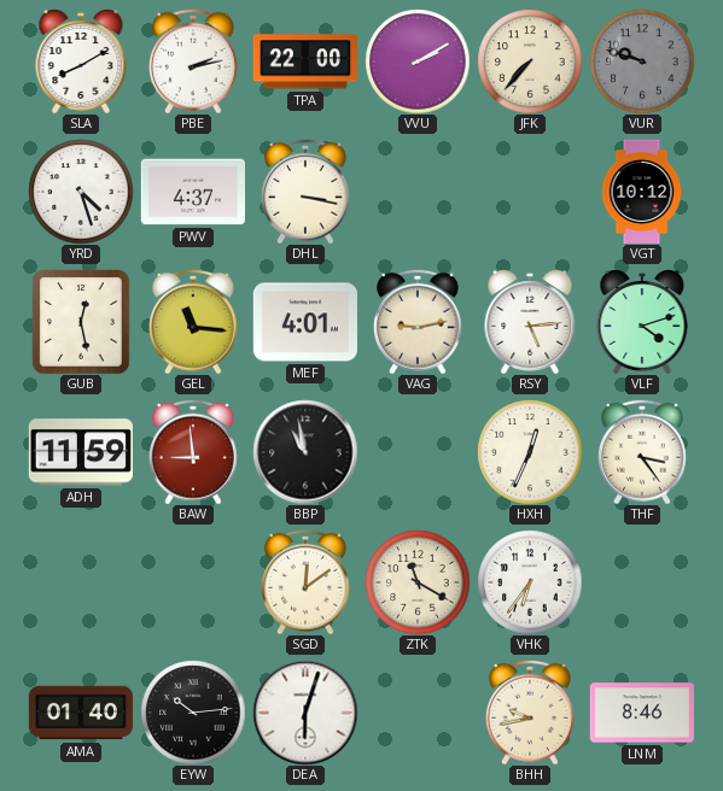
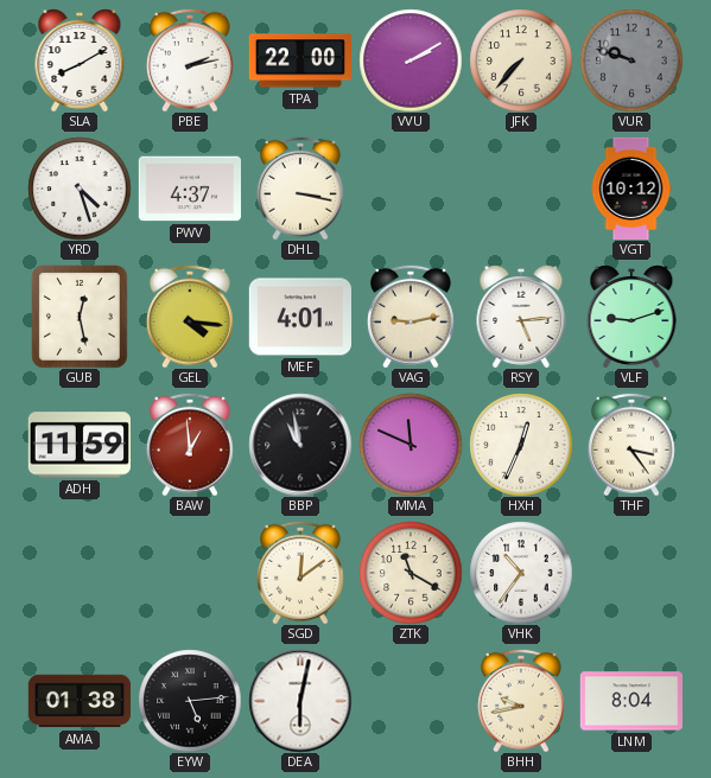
GEL: 11:16 -> 4:16 (190, 317)
VLF: 4:12 -> 9:12 (631, 317)
BAW: 8:59 -> 12:59 (190, 445)
MMA: none -> 11:49 (411, 445)
VHK: 6:36 -> 10:36 (521, 573)
AMA: 01:40 -> 01:38 (78, 701)
EYW: 10:14 -> 5:14 (190, 701)
DEA: 6:03 -> 6:02 (300, 701)
LNM: 8:46 -> 8:04 (630, 701)
